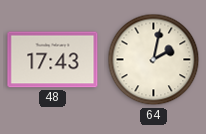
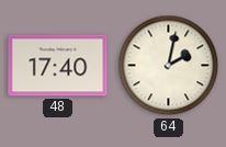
48: 17:43 -> 17:40 (58, 66)
